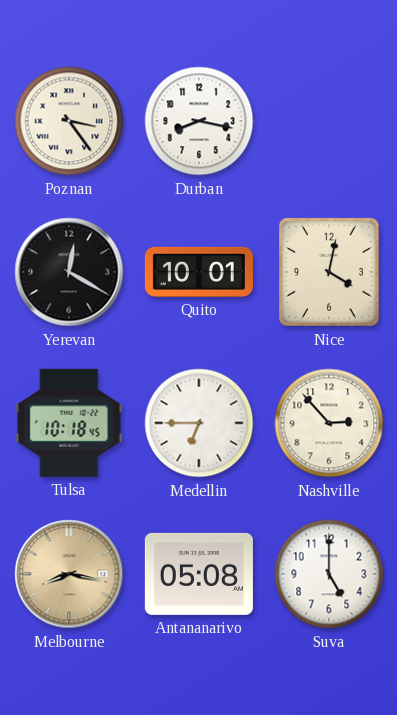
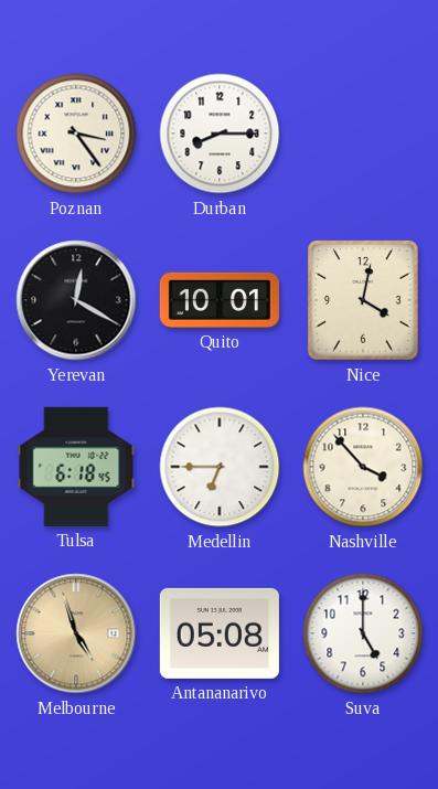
Durban: 8:17 -> 8:15 (220, 134)
Tulsa: 10:18 -> 6:18 (76, 467)
Nashville: 2:53 -> 3:53 (363, 467)
Melbourne: 8:17 -> 4:57 (76, 633)
